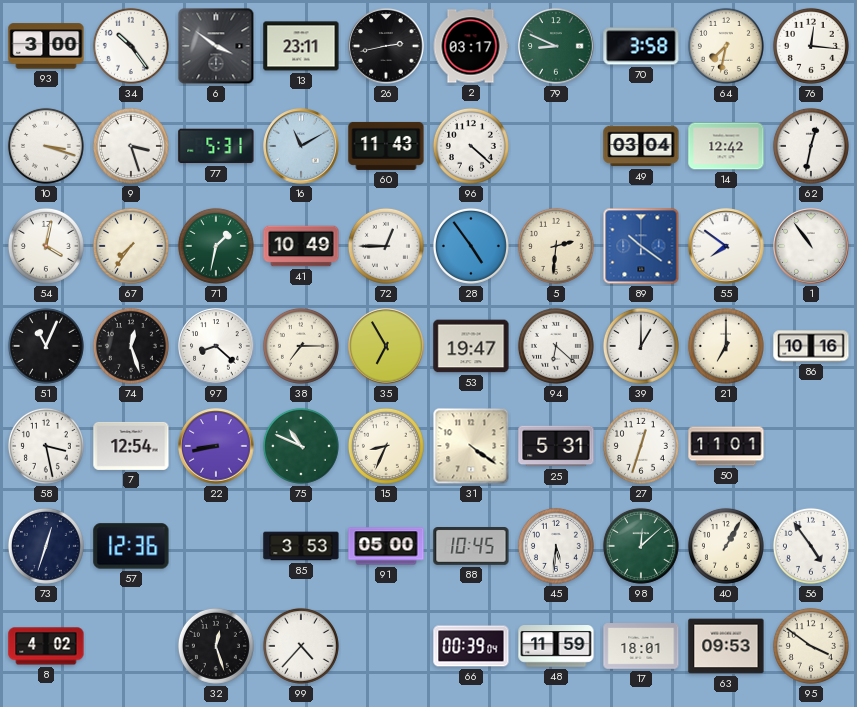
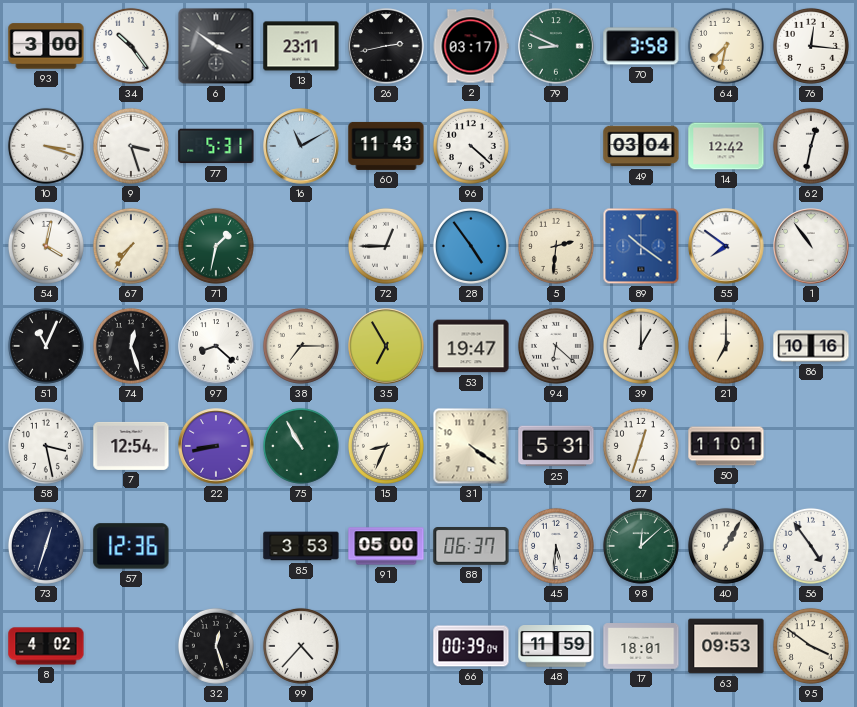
41: 10:49 -> none (301, 246)
75: 10:49 -> 10:55 (301, 446)
88: 10:45 -> 06:37 (471, 547)
